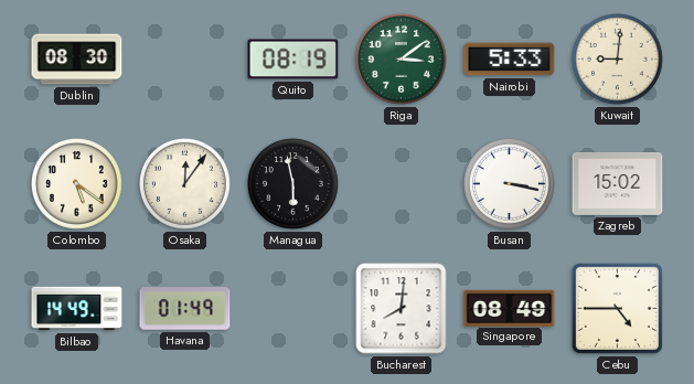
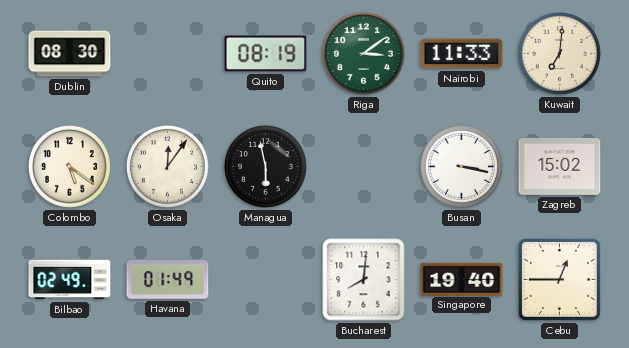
Nairobi: 5:33 -> 11:33 (462, 54)
Kuwait: 9:01 -> 7:01 (559, 53)
Bilbao: 14:49 -> 02:49 (70, 280)
Singapore: 08:49 -> 19:40 (462, 279)
Cebu: 4:45 -> 12:45 (559, 279)
